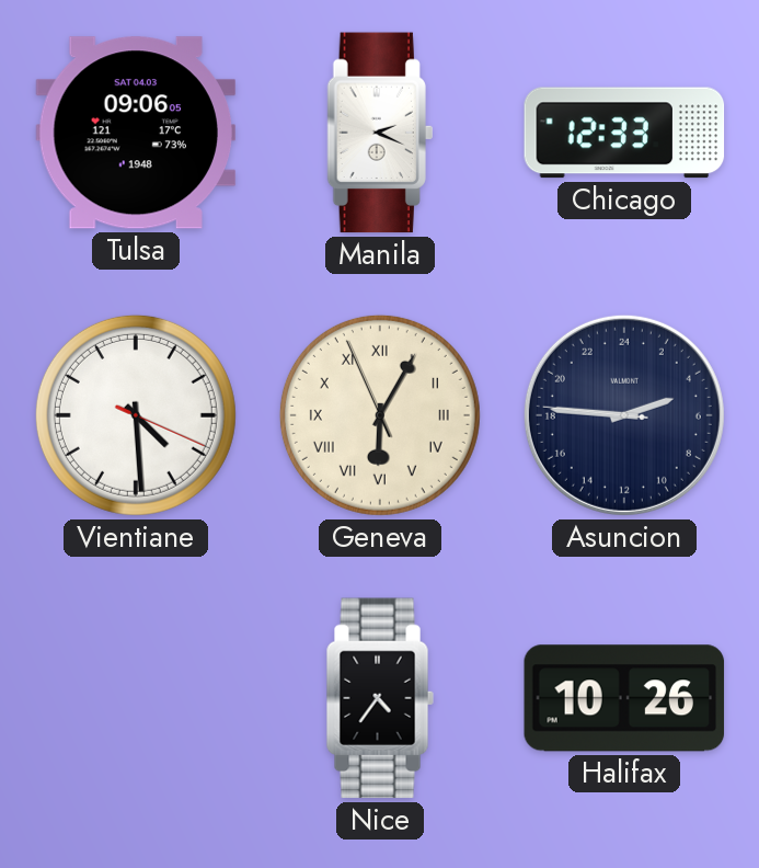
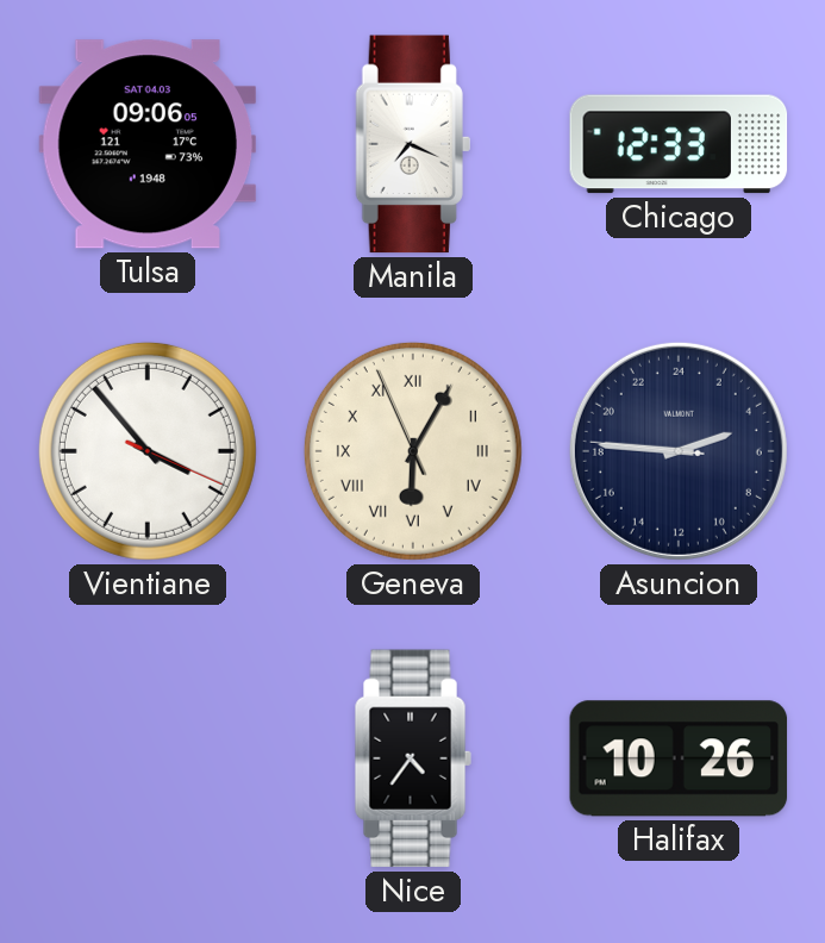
Manila: 2:19 -> 7:19 (413, 144)
Vientiane: 4:29 -> 3:53 (148, 451)
